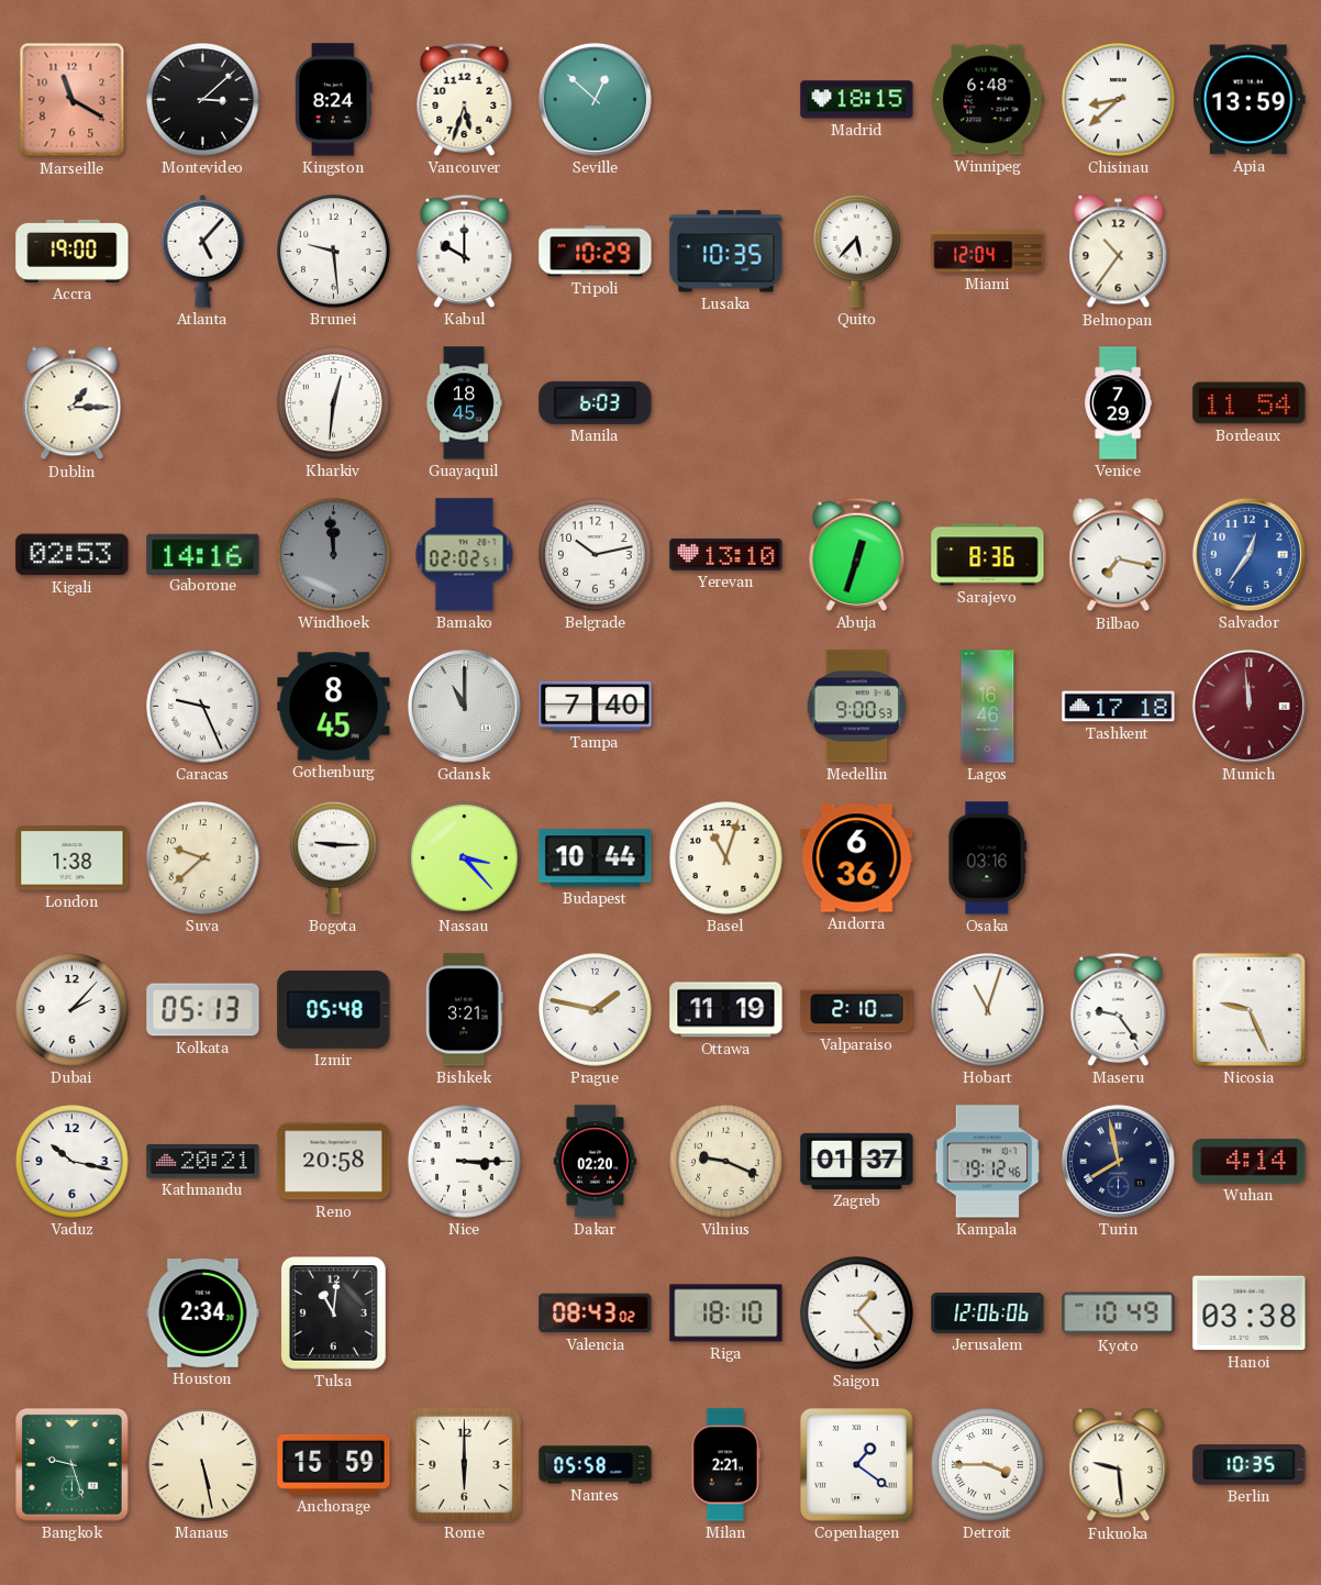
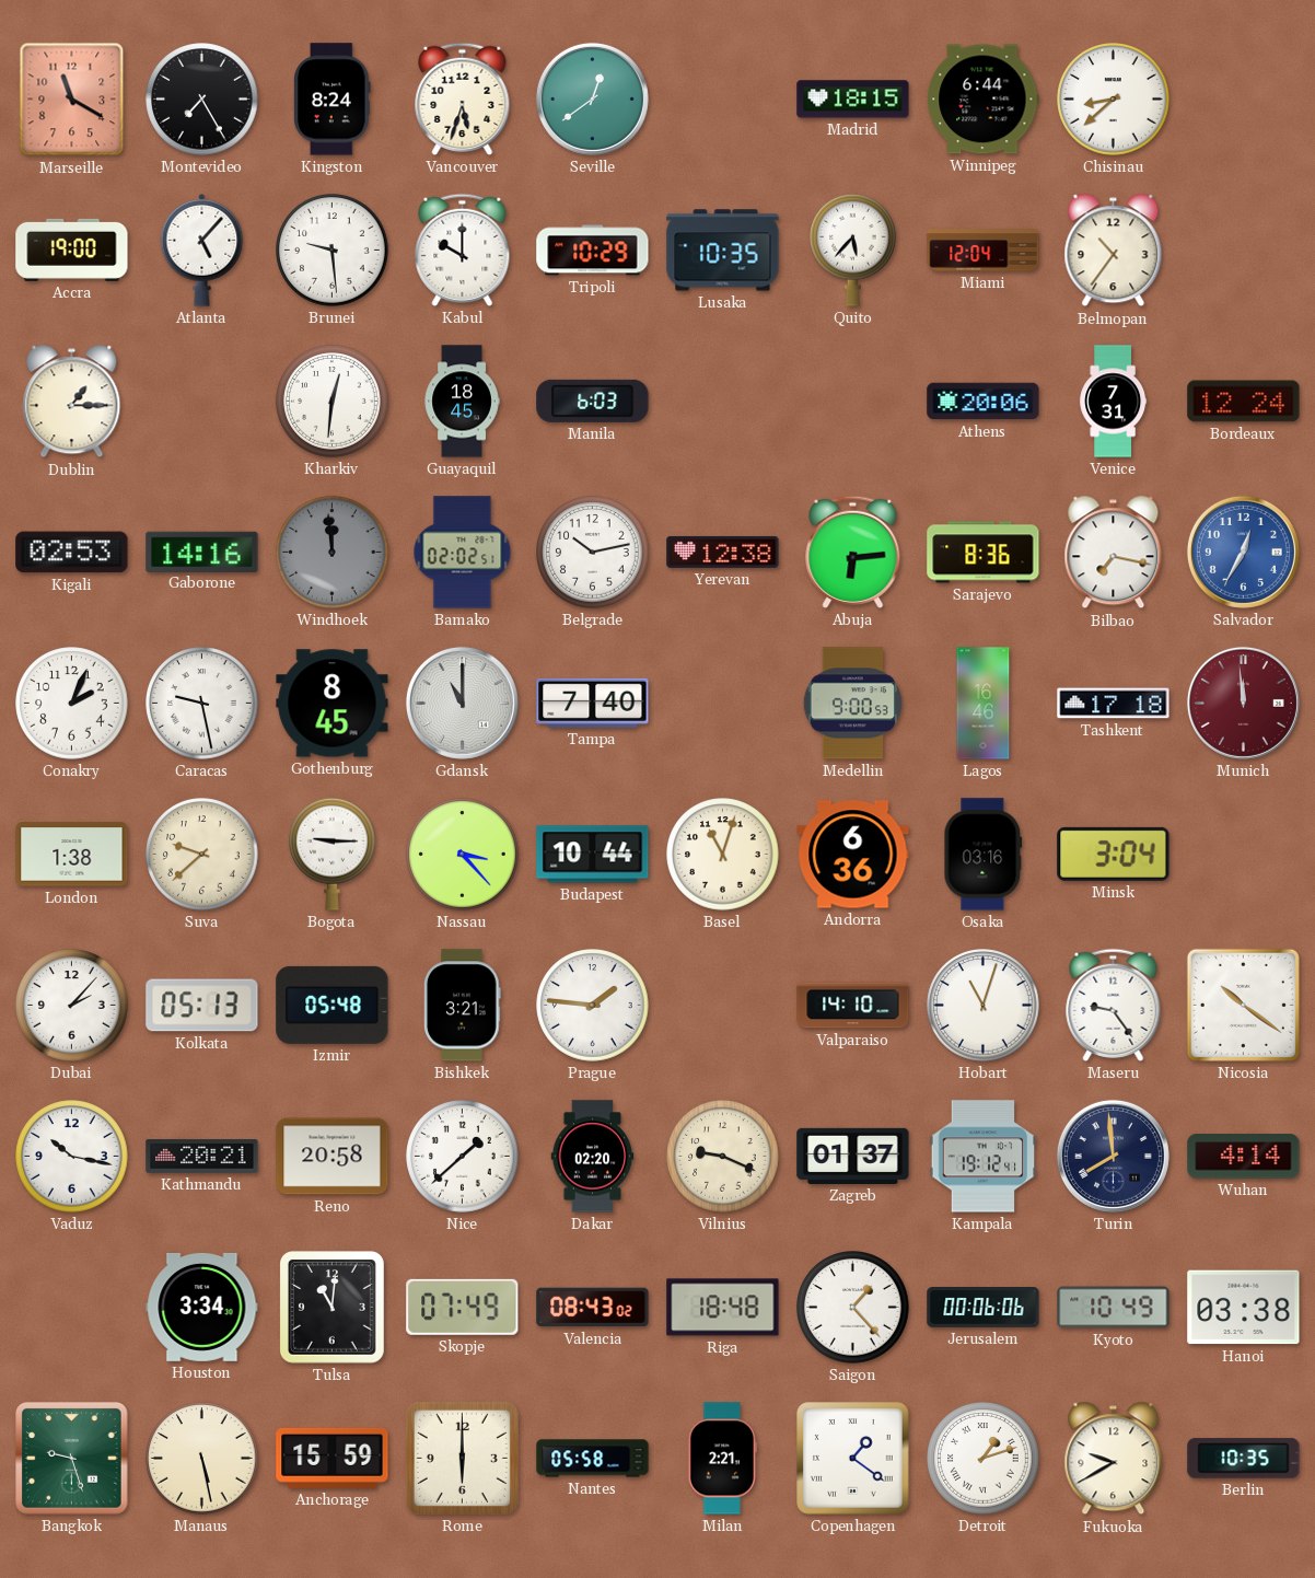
Montevideo: 3:08 -> 7:25 (202, 100)
Seville: 12:52 -> 12:39 (592, 98)
Winnipeg: 6:48 -> 6:44 (984, 100)
Apia: 13:59 -> none (1250, 100)
Athens: none -> 20:06 (984, 402)
Venice: 7:29 -> 7:31 (1114, 402)
Bordeaux: 11:54 -> 12:24 (1244, 402)
Yerevan: 13:10 -> 12:38 (723, 552)
Abuja: 12:33 -> 6:14 (853, 552)
Salvador: 12:36 -> 12:35 (1243, 552)
Conakry: none -> 2:04 (72, 704)
Caracas: 9:26 -> 9:28 (202, 704)
Minsk: none -> 3:04 (1114, 854)
Prague: 1:47 -> 1:46 (593, 1006)
Ottawa: 11:19 -> none (726, 1010)
Valparaiso: 2:10 -> 14:10 (853, 1006)
Nicosia: 9:26 -> 10:21 (1243, 1005)
Nice: 3:15 -> 1:38 (463, 1157)
Kampala: 19:12:46 -> 19:12:41 (984, 1157)
Turin: 7:58 -> 7:59 (1113, 1156)
Houston: 2:34 -> 3:34 (202, 1307)
Skopje: none -> 07:49 (463, 1307)
Riga: 18:10 -> 18:48 (723, 1308)
Jerusalem: 12:06 -> 00:06 (984, 1308)
Detroit: 3:45 -> 1:12 (984, 1459)
Fukuoka: 9:29 -> 9:40 (1114, 1459)
